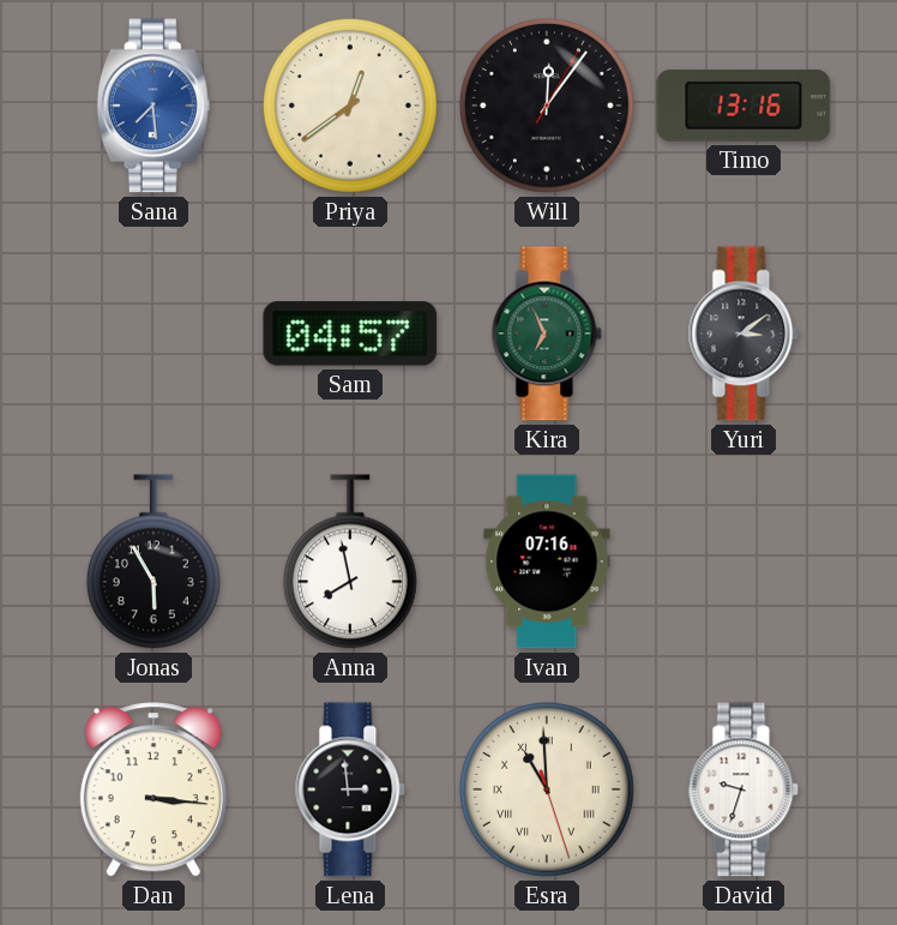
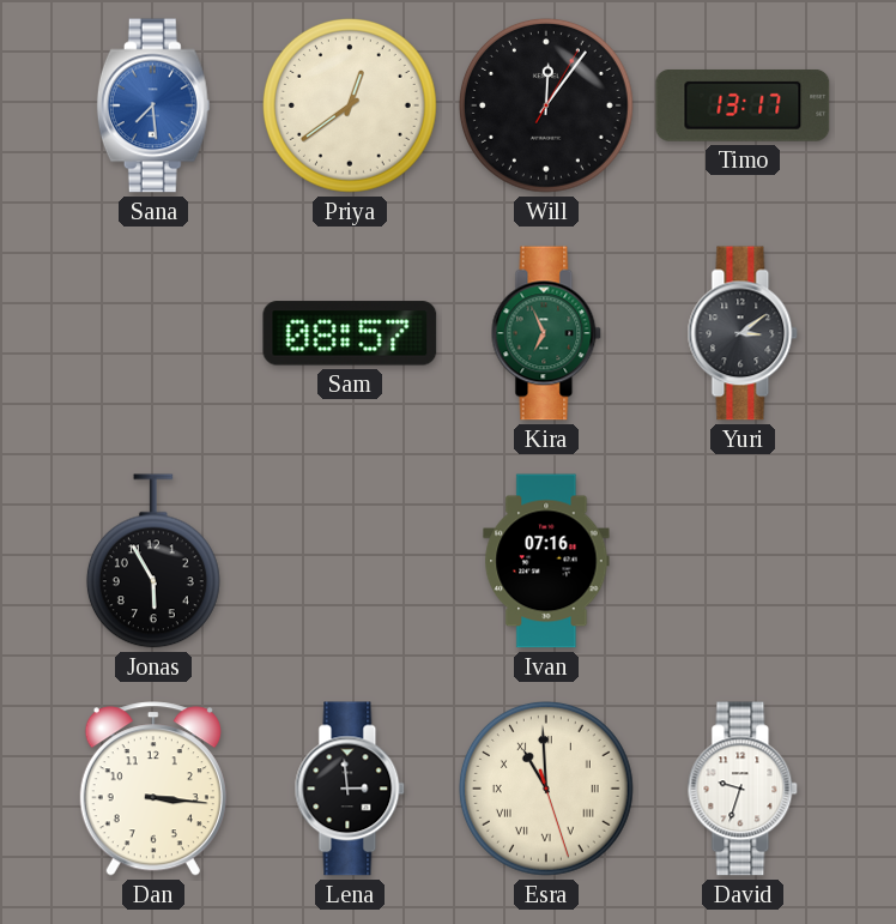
Timo: 13:16 -> 13:17 (743, 105)
Sam: 04:57 -> 08:57 (350, 333)
Anna: 7:58 -> none (350, 561)
